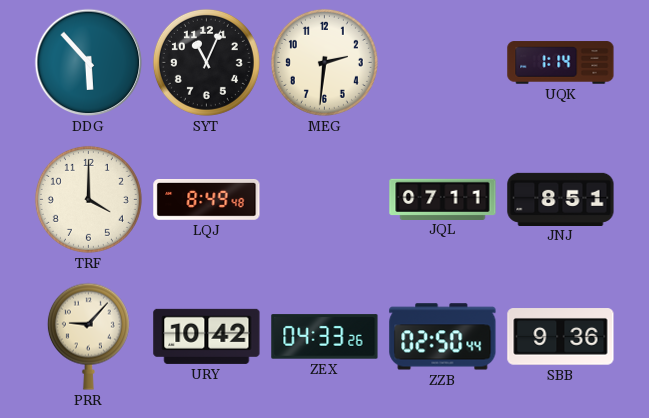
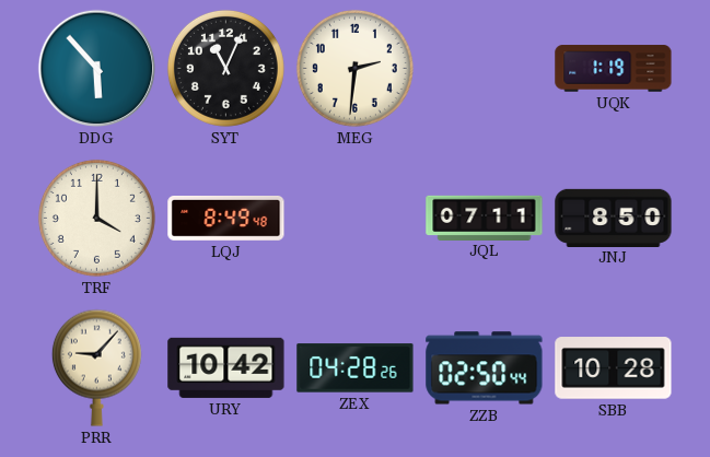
UQK: 1:14 -> 1:19 (614, 69)
JNJ: 8:51 -> 8:50 (614, 218)
ZEX: 04:33 -> 04:28 (356, 368)
SBB: 9:36 -> 10:28 (614, 368)
